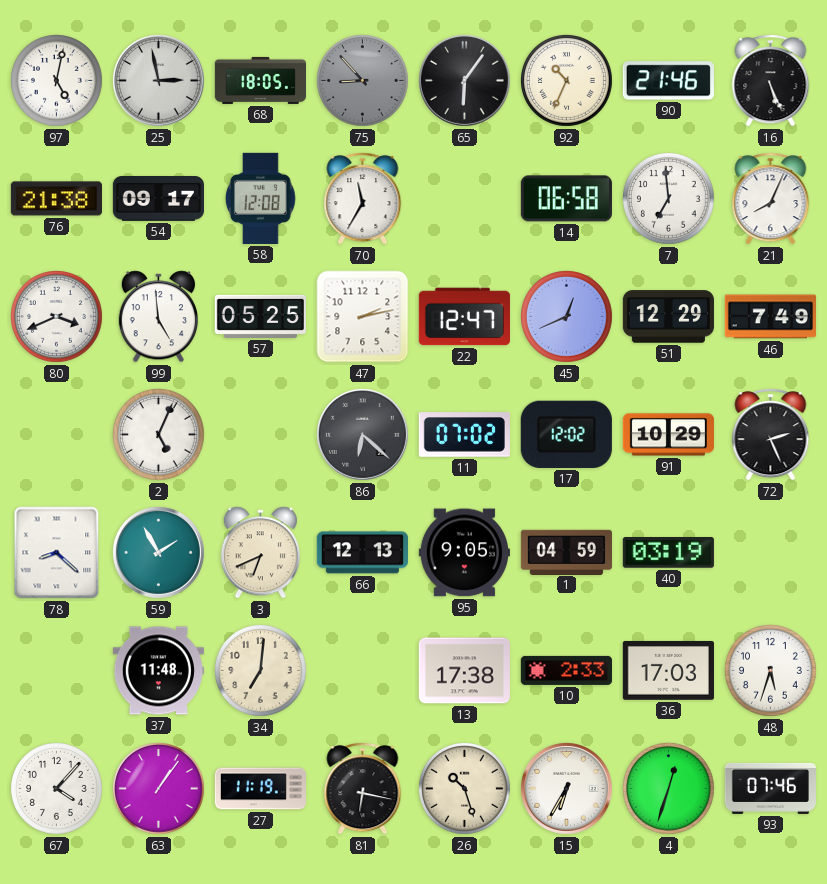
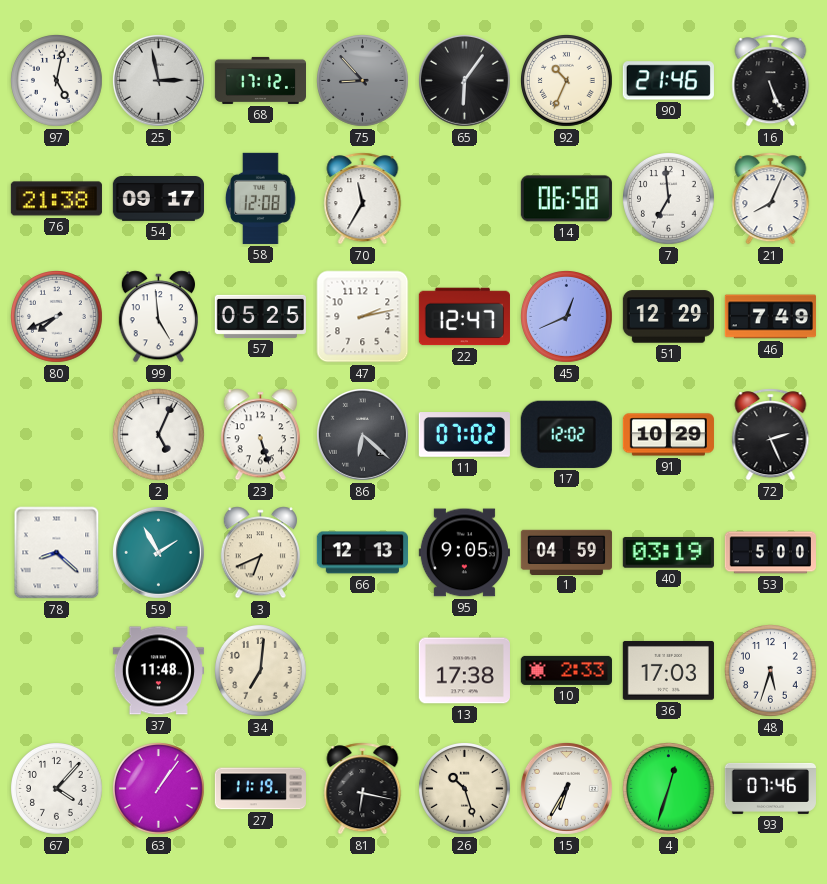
68: 18:05 -> 17:12 (260, 80)
80: 3:41 -> 7:41 (57, 317)
23: none -> 5:27 (260, 435)
53: none -> 5:00 (770, 553)
